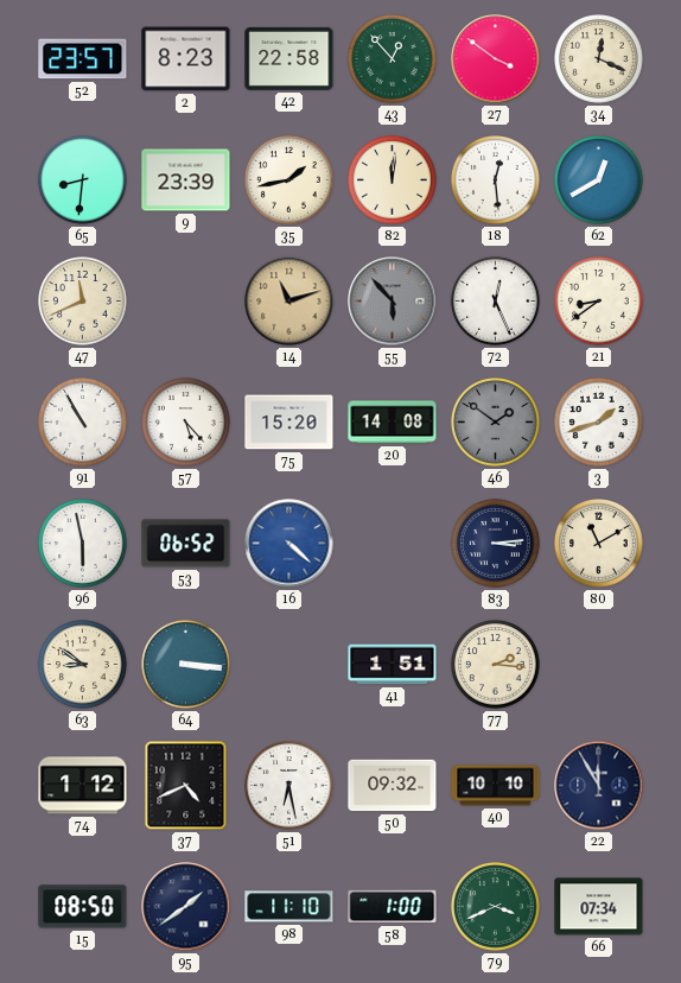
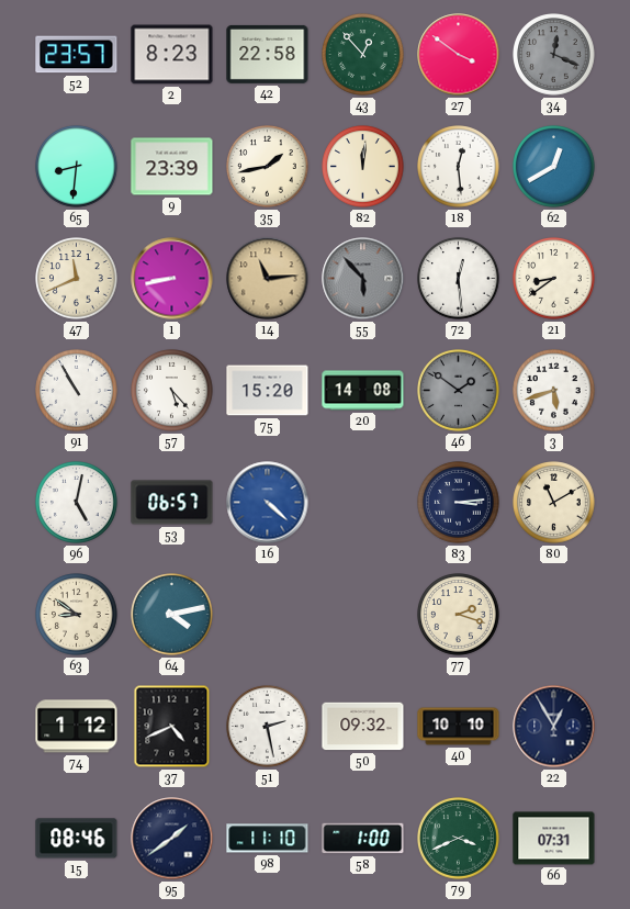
34 dial: cream -> grey (554, 55)
1: none -> 8:43 (172, 279)
14: 11:12 -> 11:14 (268, 279)
72: 12:26 -> 12:29 (459, 279)
3: 1:42 -> 5:42 (554, 391)
96: 5:58 -> 5:02 (77, 503)
53: 06:52 -> 06:57 (172, 503)
64: 3:16 -> 4:13 (172, 615)
41: 1:51 -> none (393, 665)
77: 2:16 -> 2:18 (459, 615)
51: 6:28 -> 2:28 (268, 727)
22: 11:55 -> 12:55 (554, 727)
15: 08:50 -> 08:46 (77, 839)
66: 07:34 -> 07:31 (554, 839)
